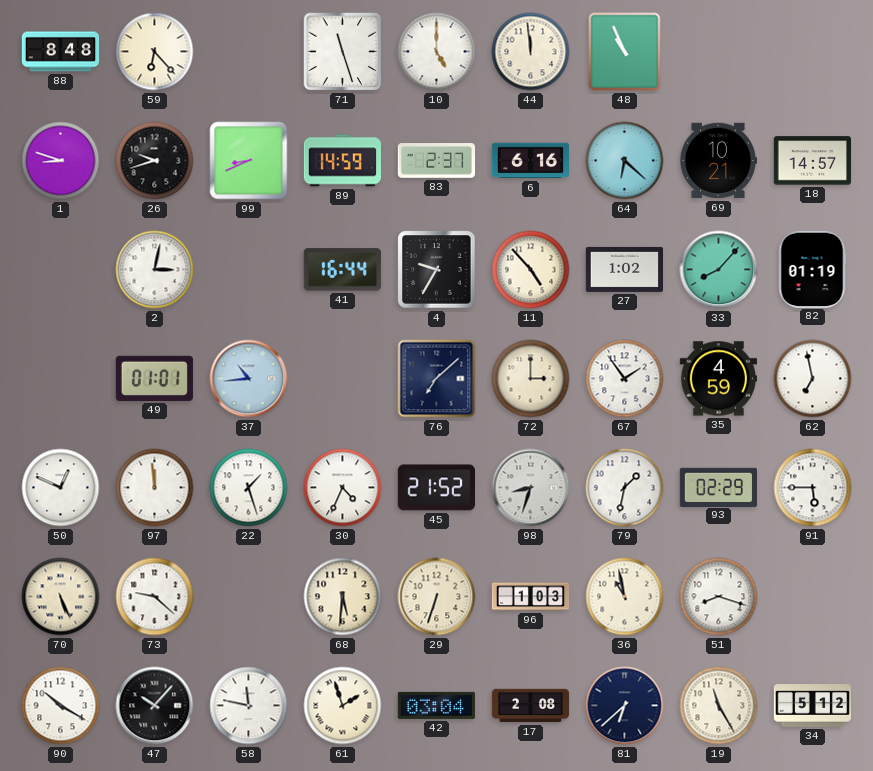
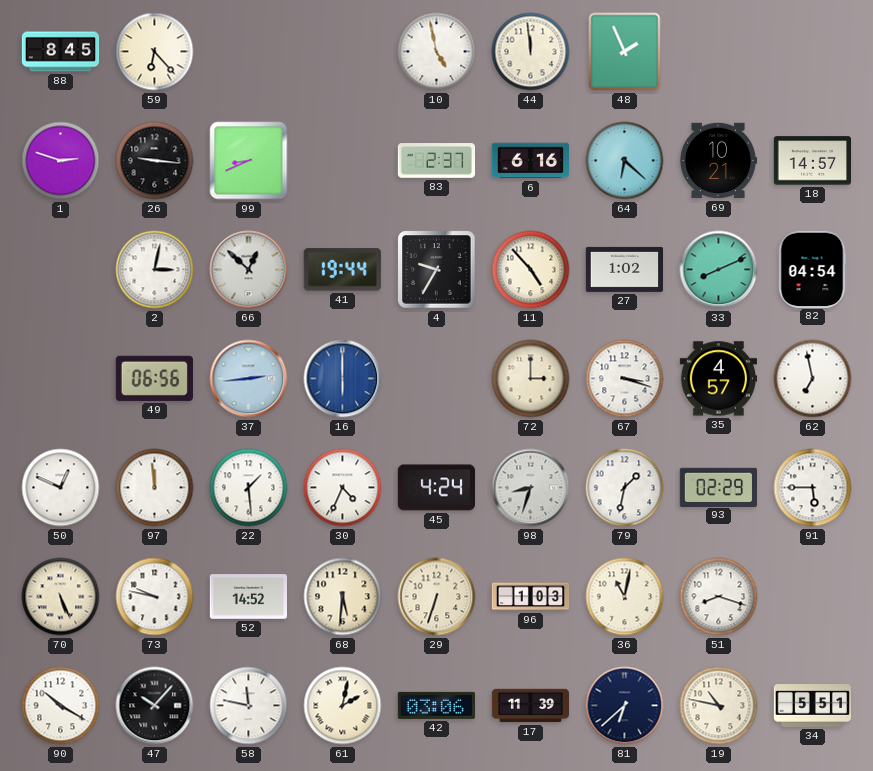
88: 8:48 -> 8:45 (61, 52)
71: 11:27 -> none (343, 52)
10: 5:00 -> 4:58 (437, 52)
48: 10:56 -> 1:56 (625, 52)
1: 8:48 -> 2:48 (61, 161)
26: 9:42 -> 9:16 (155, 161)
89: 14:59 -> none (342, 161)
66: none -> 12:52 (249, 270)
41: 16:44 -> 19:44 (342, 270)
33: 8:07 -> 8:11 (719, 270)
82: 01:19 -> 04:54 (812, 269)
49: 01:01 -> 06:56 (154, 378)
37: 10:44 -> 2:44 (249, 379)
16: none -> 6:00 (343, 379)
76: 7:08 -> none (437, 379)
67: 1:54 -> 3:18 (625, 379)
35: 4:59 -> 4:57 (718, 379)
22: 1:27 -> 1:29 (249, 488)
45: 21:52 -> 4:24 (436, 488)
73: 9:22 -> 9:47 (155, 597)
52: none -> 14:52 (248, 597)
36: 10:58 -> 11:02 (625, 597)
61: 1:57 -> 2:02 (343, 706)
42: 03:04 -> 03:06 (436, 705)
17: 2:08 -> 11:39 (531, 706)
19: 11:25 -> 10:47 (719, 706)
34: 5:12 -> 5:51 (813, 706)
